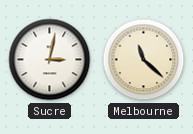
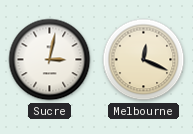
Melbourne: 11:22 -> 12:19 (144, 60)
